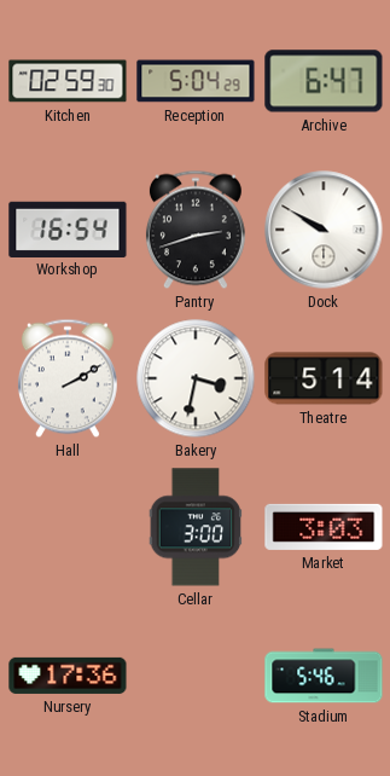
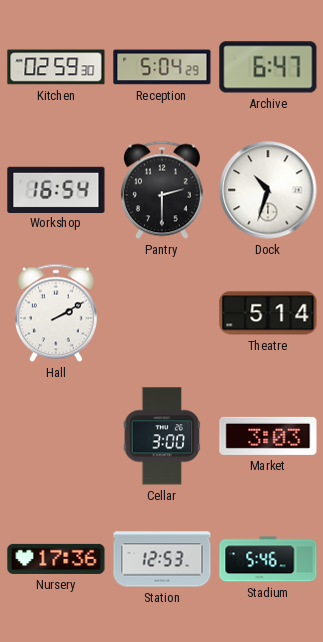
Pantry: 2:42 -> 2:30 (162, 190)
Dock: 9:50 -> 10:33 (268, 190)
Bakery: 3:32 -> none (196, 378)
Station: none -> 12:53 (162, 559)
